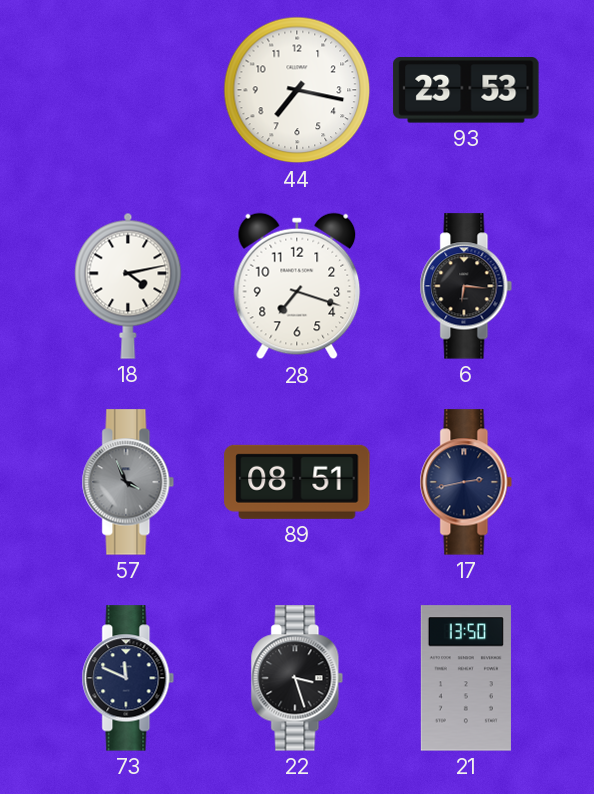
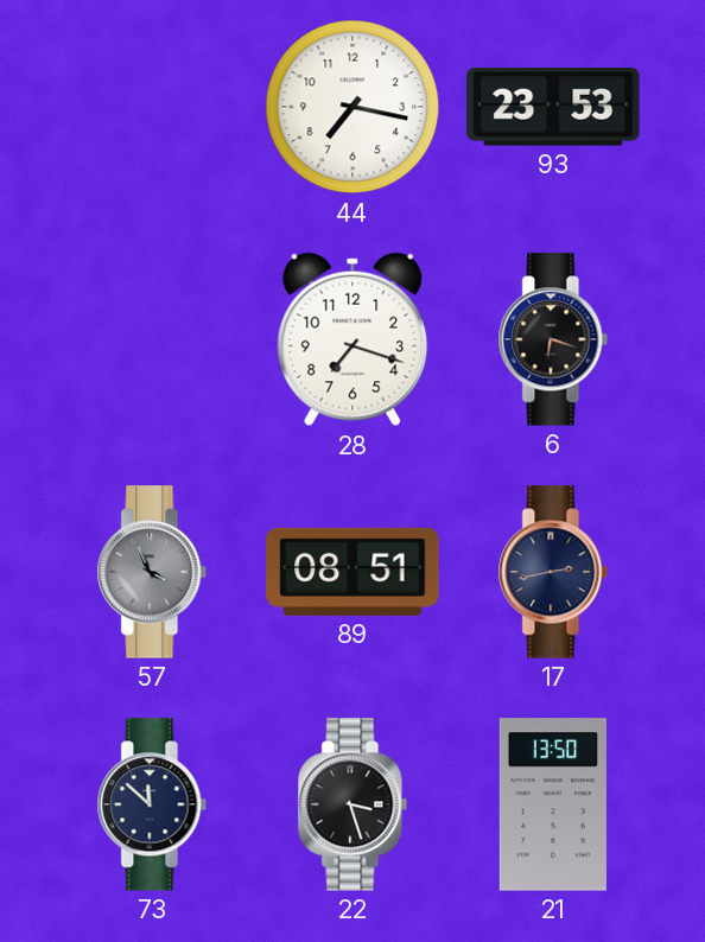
18: 4:13 -> none (128, 286)
6: 6:16 -> 6:18 (553, 339)
73: 11:49 -> 11:52 (152, 804)
